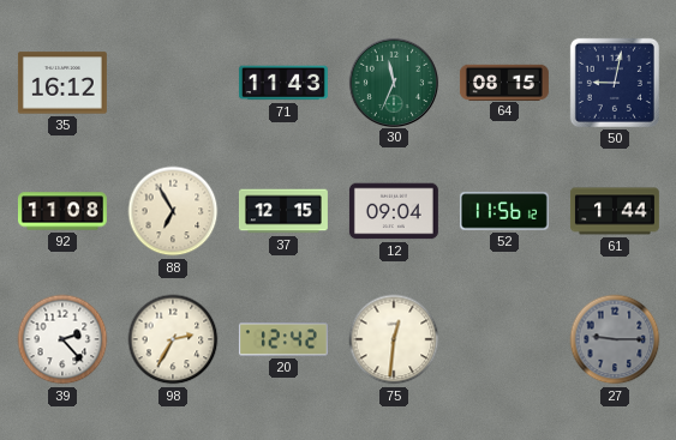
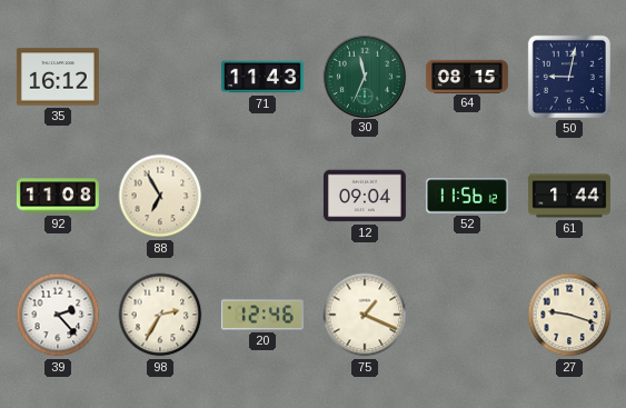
37: 12:15 -> none (283, 211)
20: 12:42 -> 12:46 (262, 315)
75: 12:31 -> 1:19 (365, 315)
27: 9:15 -> 9:18 (569, 315)
27 dial: grey -> cream (569, 315)
